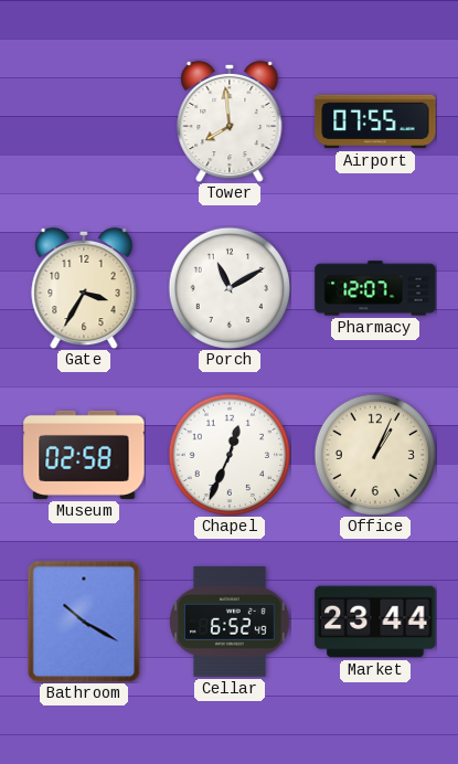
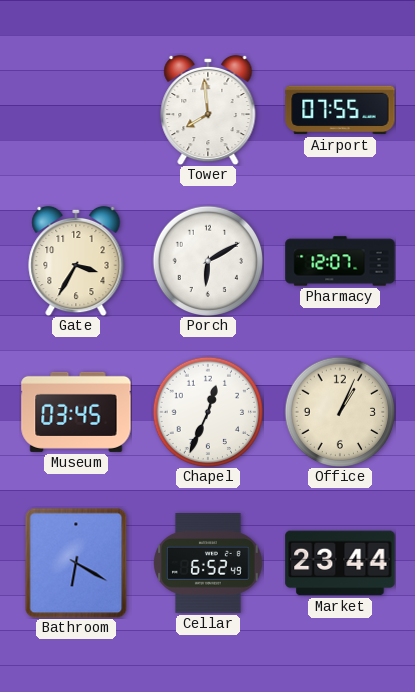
Porch: 11:10 -> 6:10 (207, 260)
Museum: 02:58 -> 03:45 (76, 412)
Bathroom: 10:20 -> 6:20 (76, 563)
